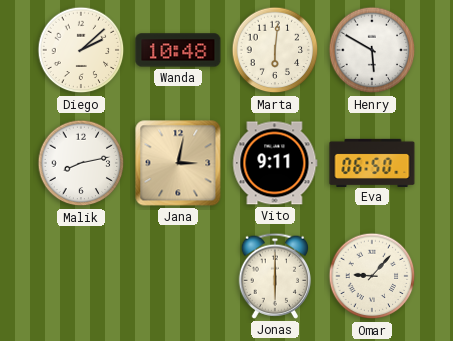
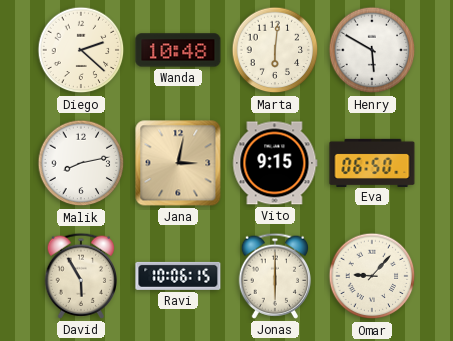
Diego: 2:08 -> 2:22 (81, 50)
Vito: 9:11 -> 9:15 (275, 163)
David: none -> 5:55 (80, 276)
Ravi: none -> 10:06 (178, 276)
